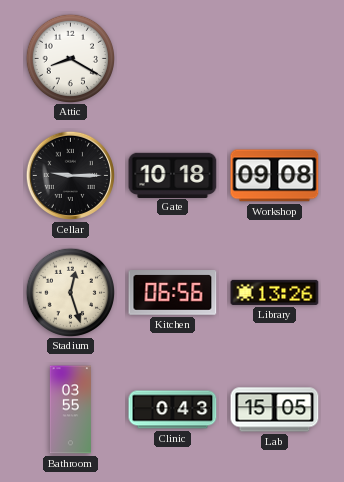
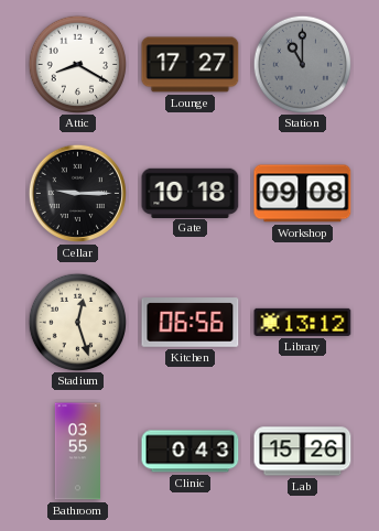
Lounge: none -> 17:27 (191, 65)
Station: none -> 11:00 (302, 64)
Library: 13:26 -> 13:12 (303, 322)
Lab: 15:05 -> 15:26 (303, 452)
